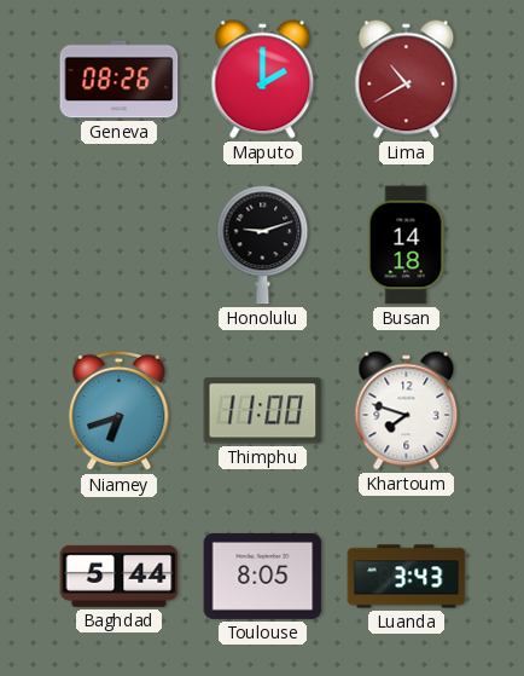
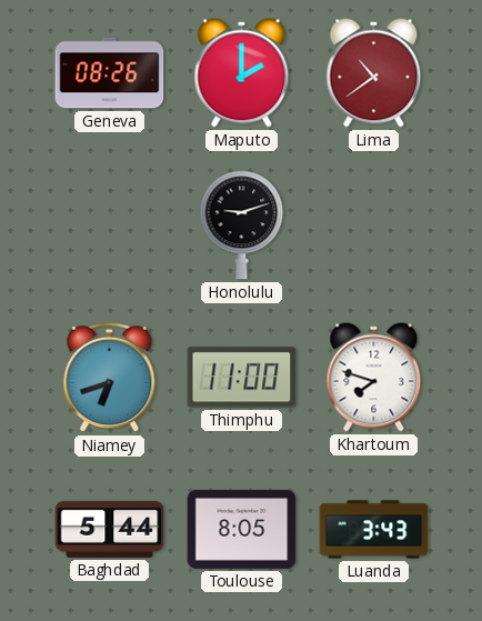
Lima: 10:40 -> 10:39 (374, 73)
Busan: 14:18 -> none (406, 245)
